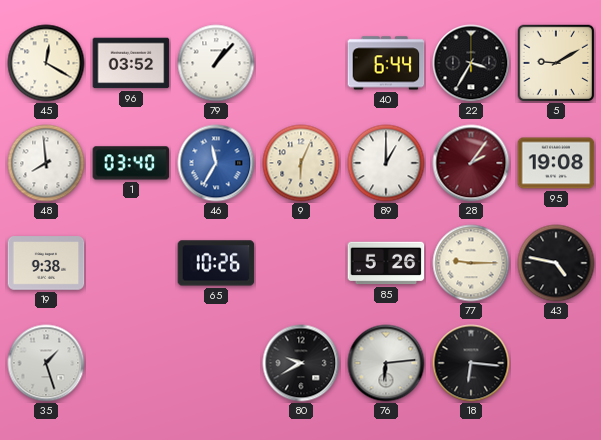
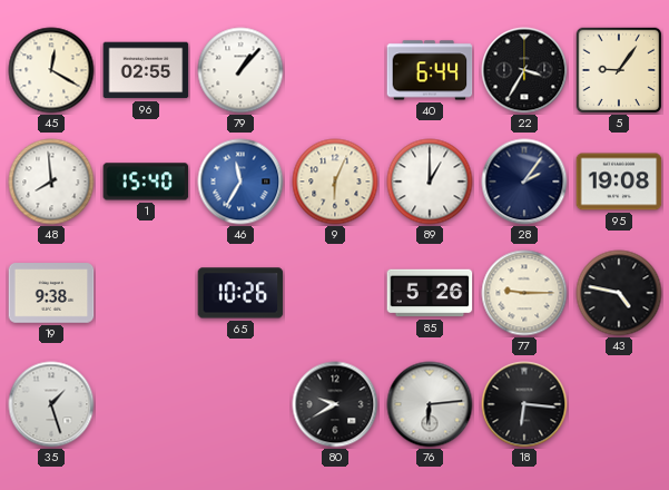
96: 03:52 -> 02:55 (146, 70)
5: 9:10 -> 9:06 (619, 70)
1: 03:40 -> 15:40 (146, 182)
28 dial: burgundy -> navy (524, 182)
